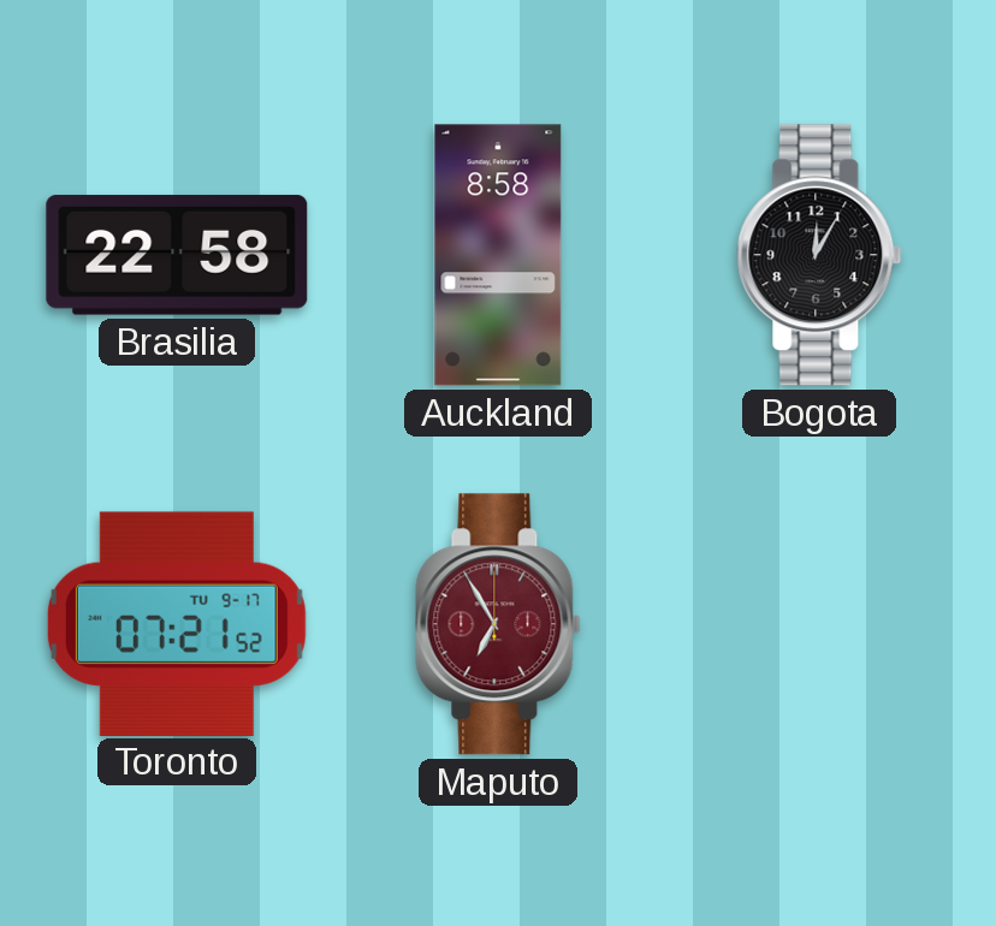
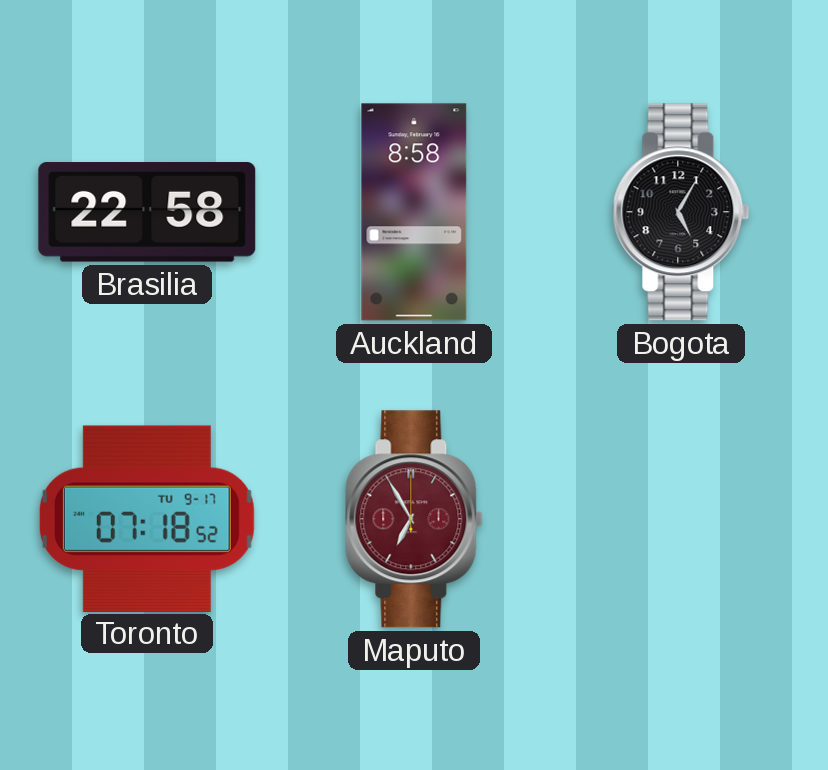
Bogota: 12:05 -> 5:05 (681, 212)
Toronto: 07:21 -> 07:18 (147, 518)
